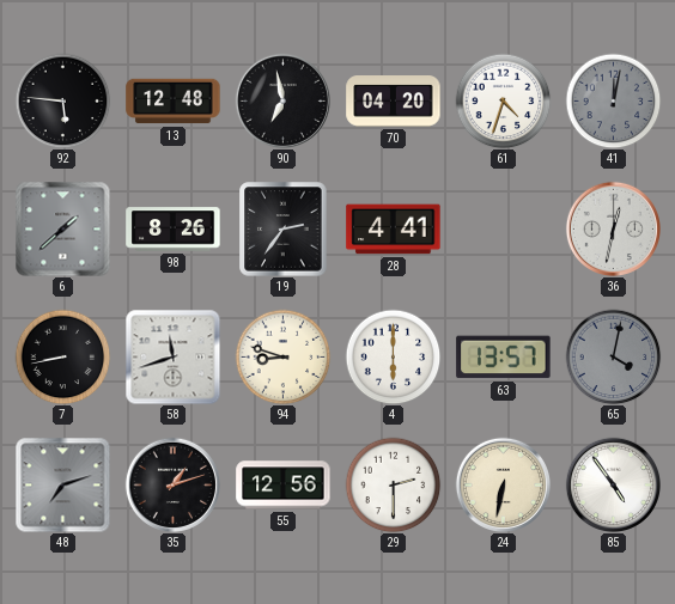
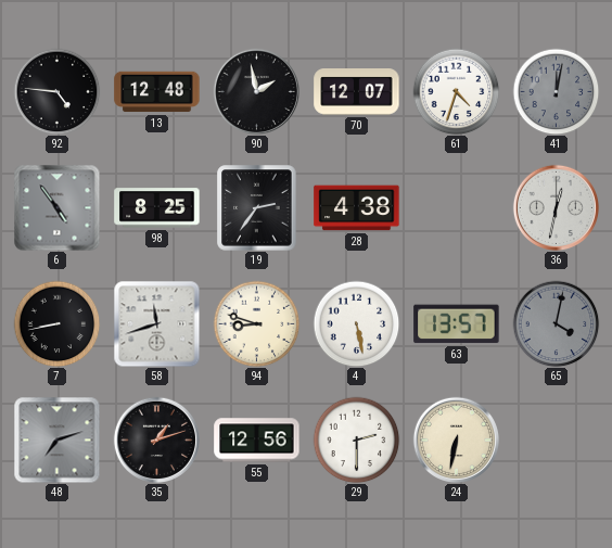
92: 5:46 -> 4:46 (56, 91)
90: 6:58 -> 1:58 (256, 91)
70: 04:20 -> 12:07 (357, 92)
6: 1:38 -> 4:54 (56, 207)
98: 8:26 -> 8:25 (157, 208)
28: 4:41 -> 4:38 (357, 208)
4: 6:00 -> 5:28 (356, 323)
85: 4:54 -> none (613, 484)
